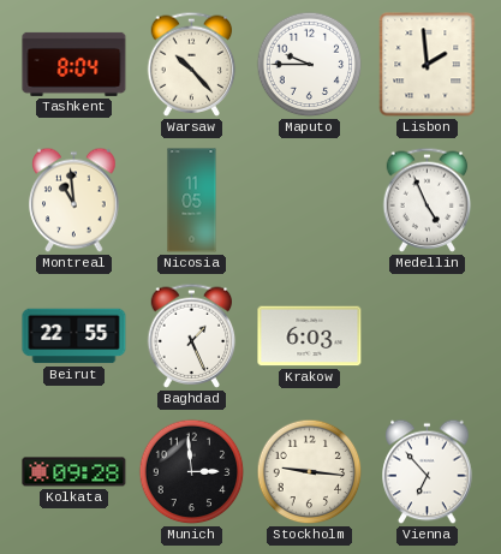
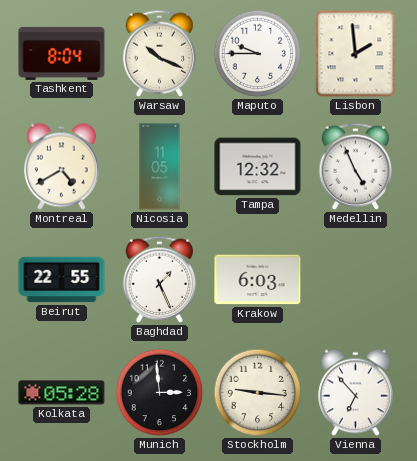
Warsaw: 10:23 -> 10:19 (160, 53)
Montreal: 10:59 -> 4:40 (62, 167)
Tampa: none -> 12:32 (258, 167)
Kolkata: 09:28 -> 05:28 (62, 393)
